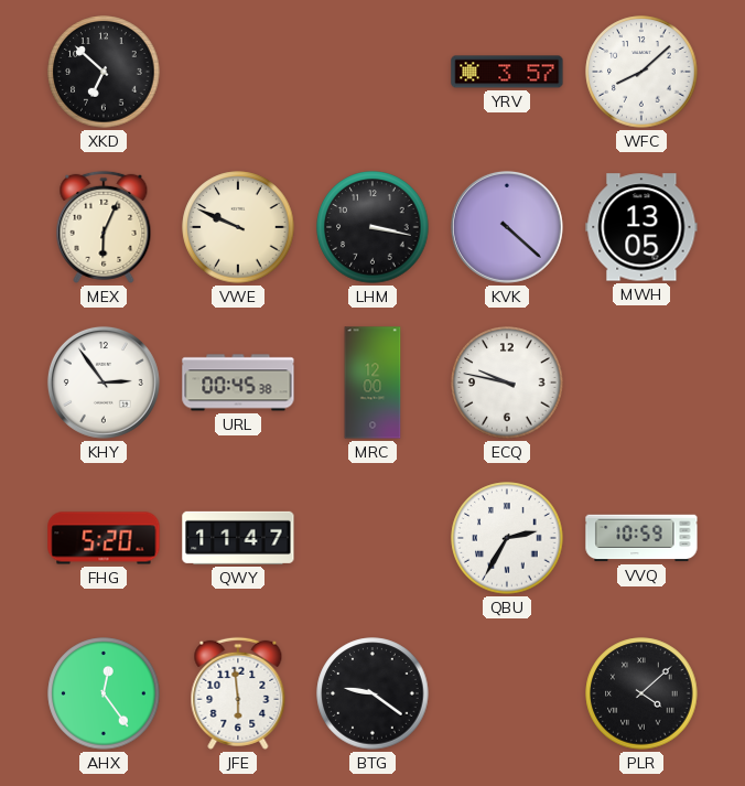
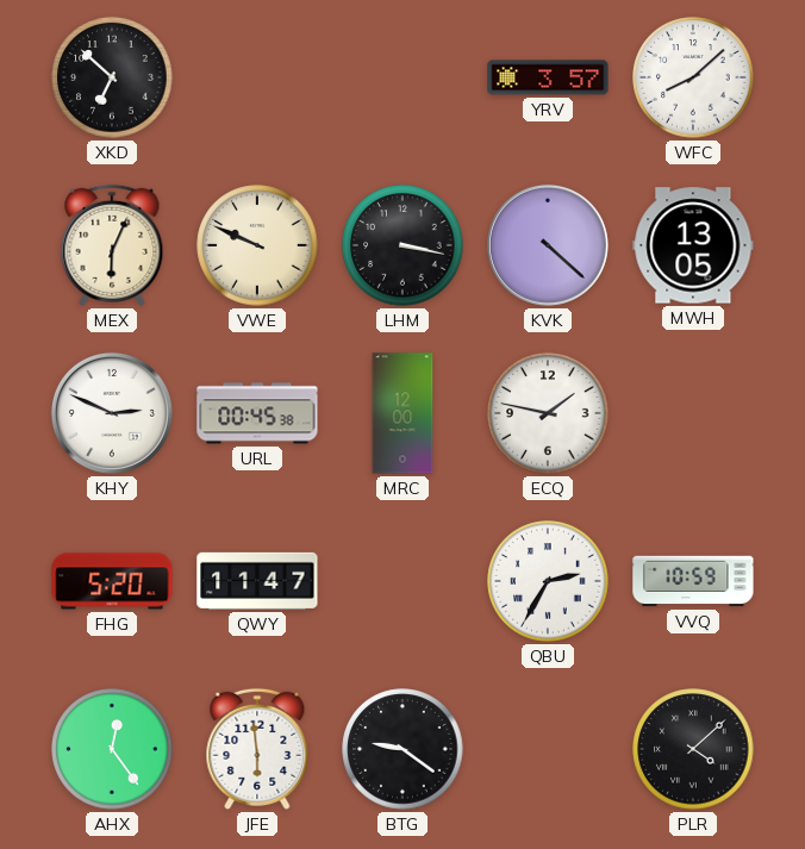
KHY: 2:54 -> 2:49 (112, 413)
ECQ: 9:47 -> 1:47 (548, 413)
